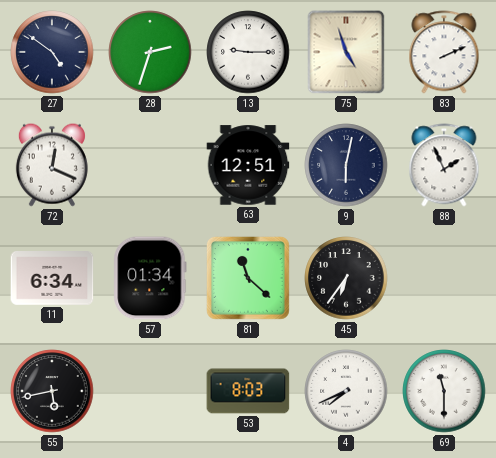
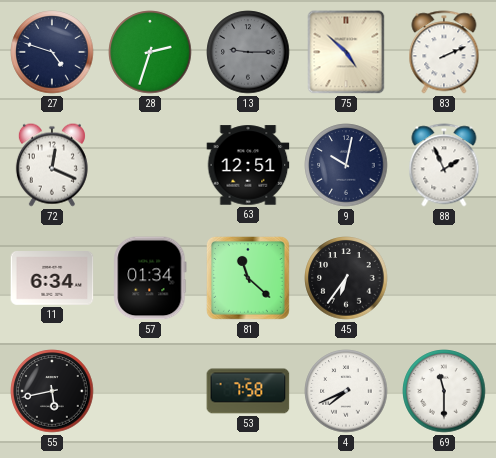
27: 4:51 -> 4:48 (52, 52)
13 dial: white -> grey (248, 52)
75: 4:57 -> 4:52 (346, 52)
9: 6:02 -> 10:02 (346, 165)
53: 8:03 -> 7:58 (248, 391)
